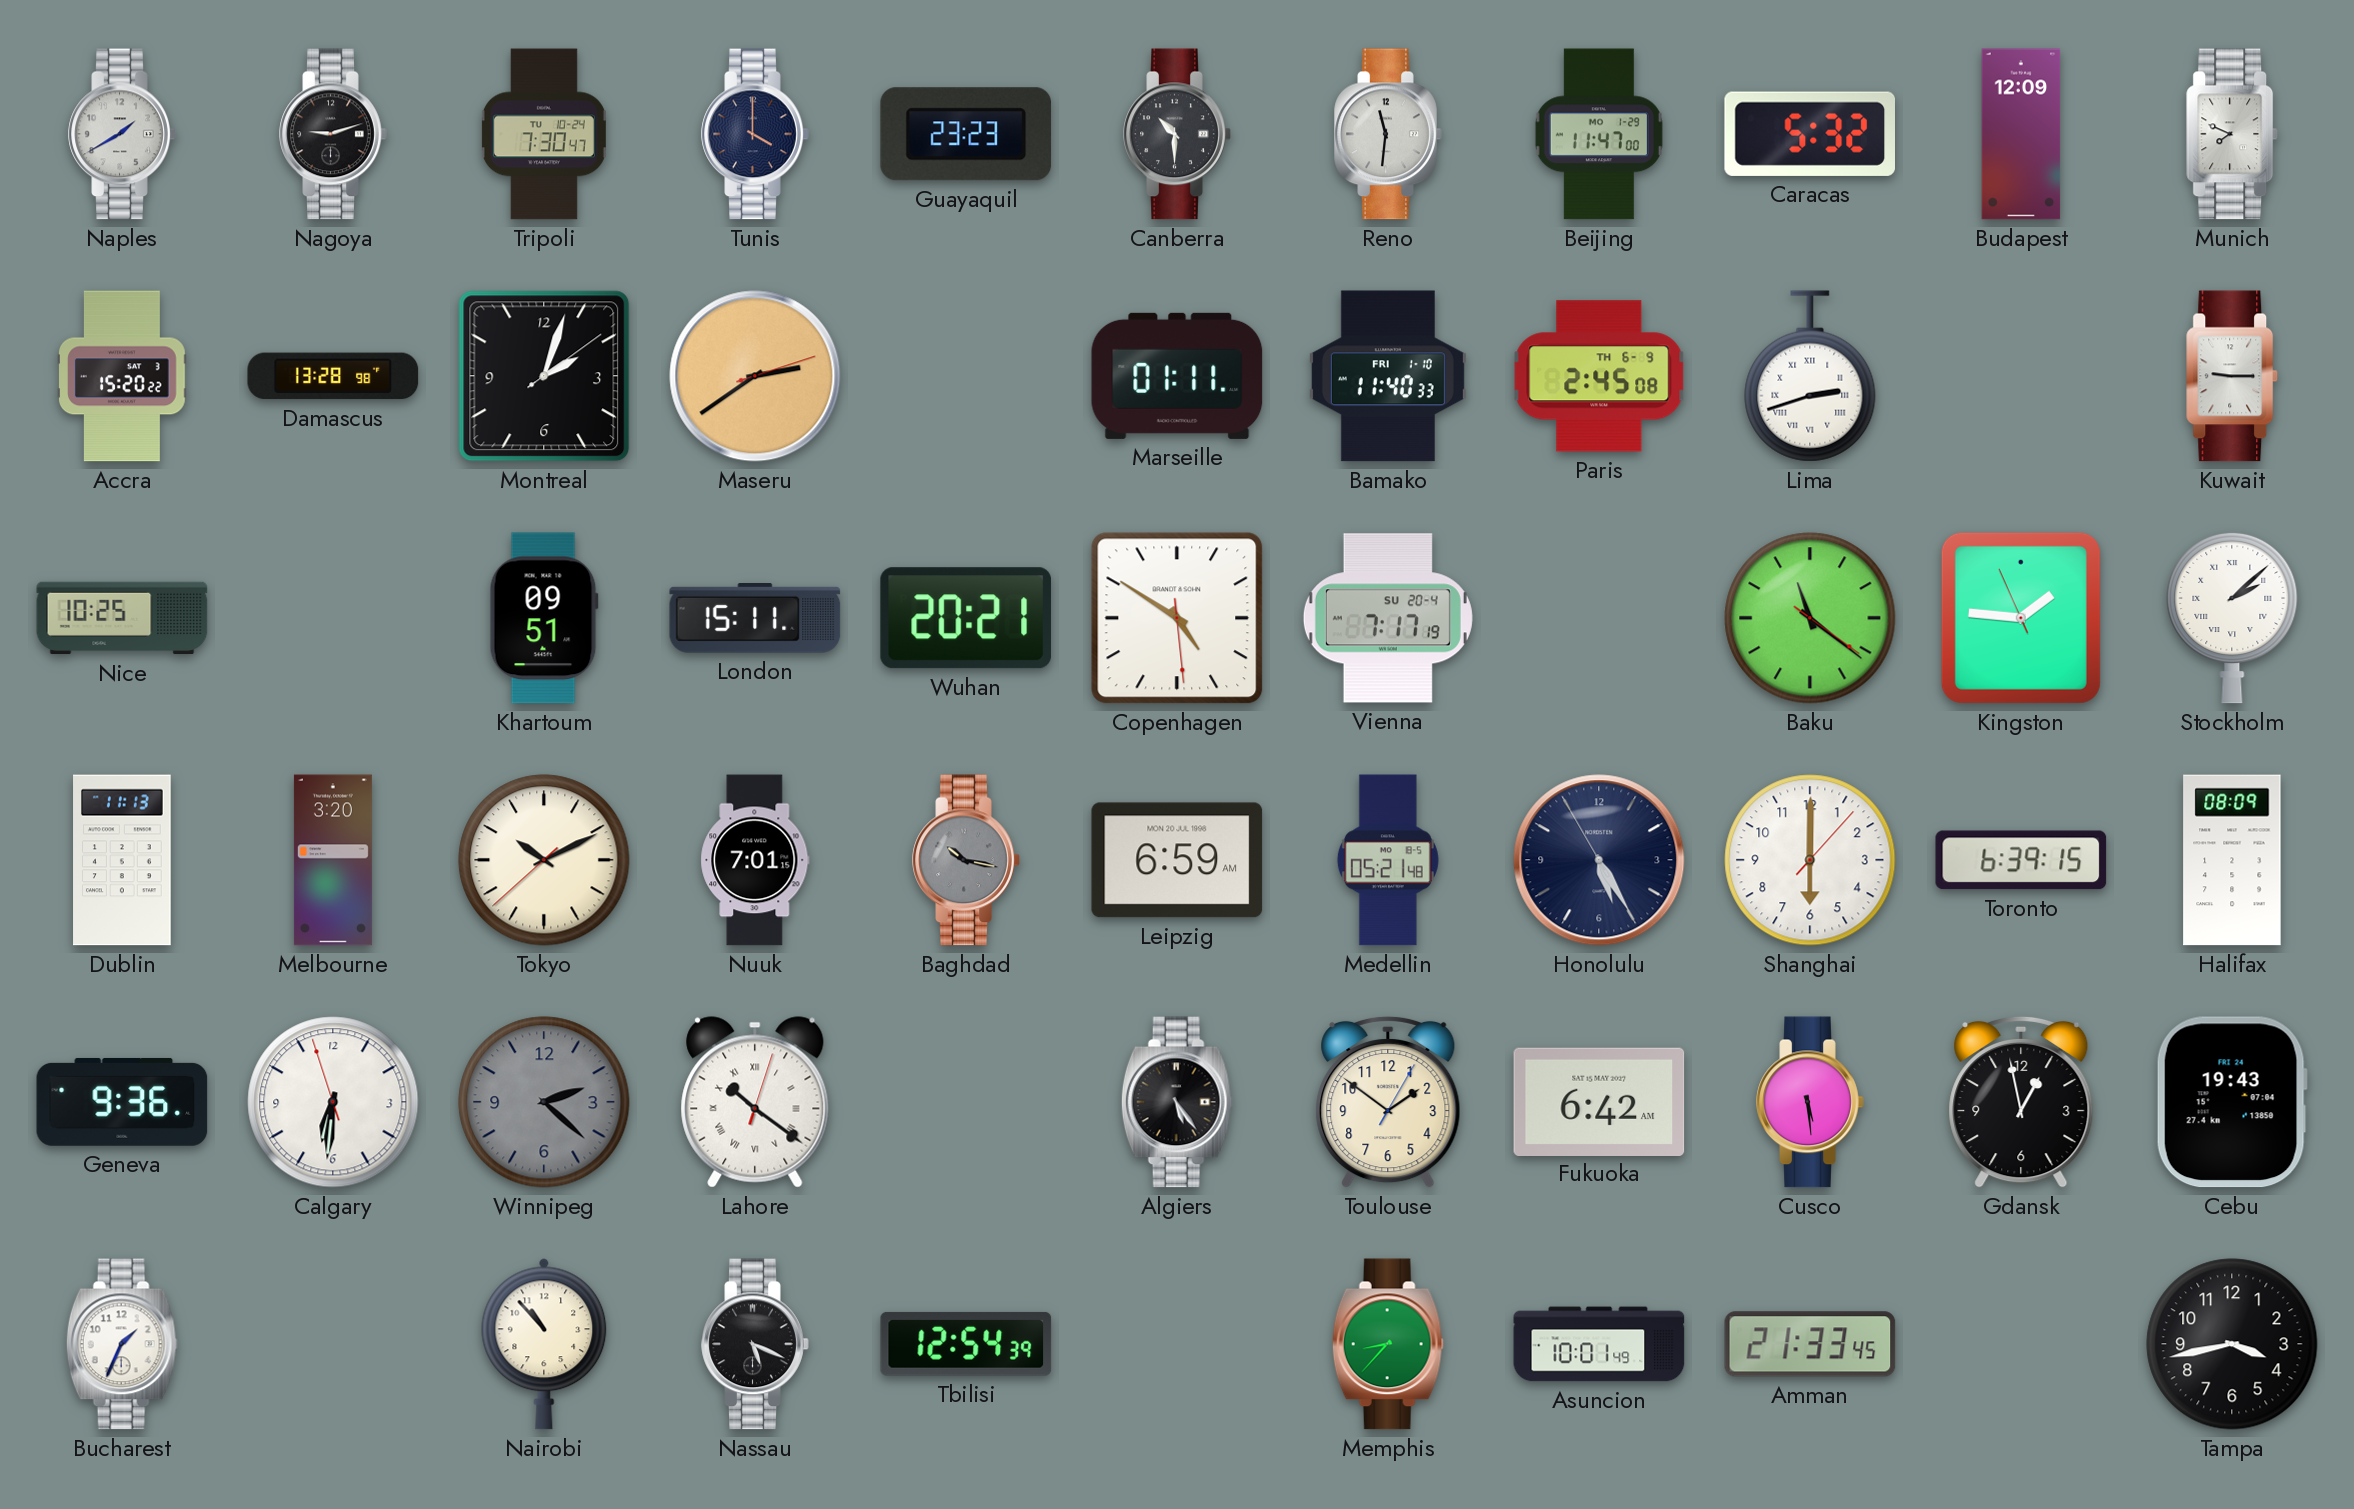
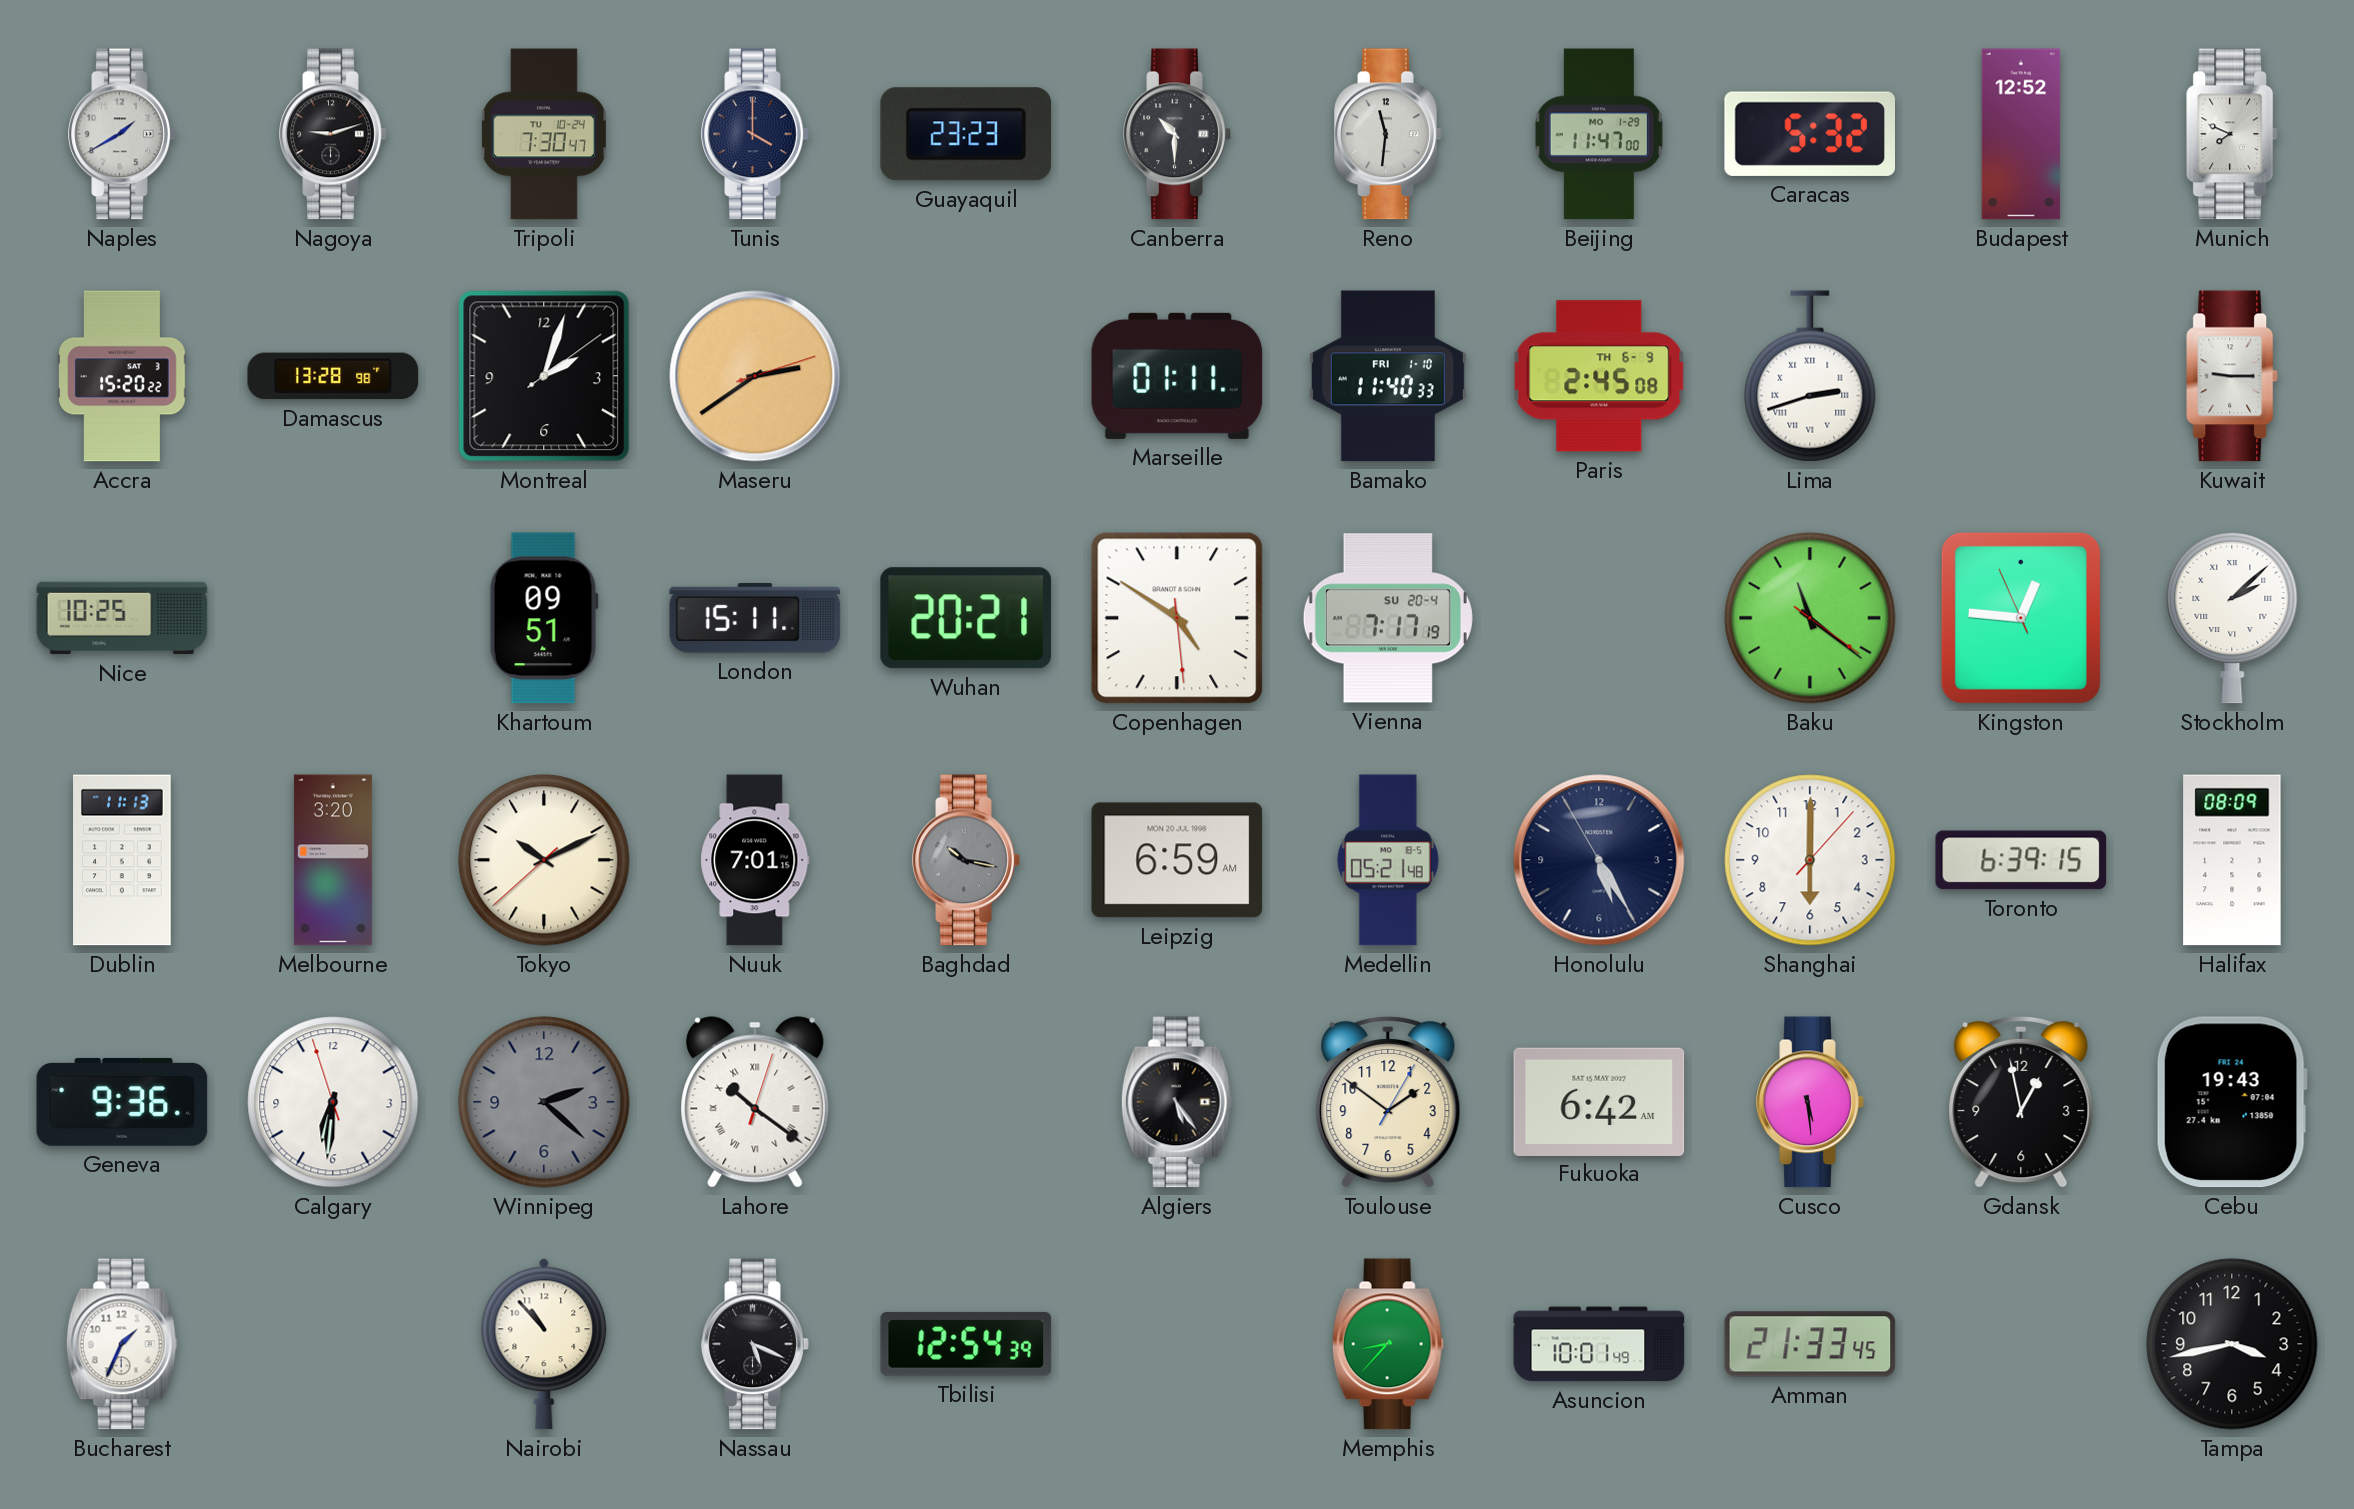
Budapest: 12:09 -> 12:52 (2021, 134)
Kingston: 1:45 -> 12:45 (2021, 618)
